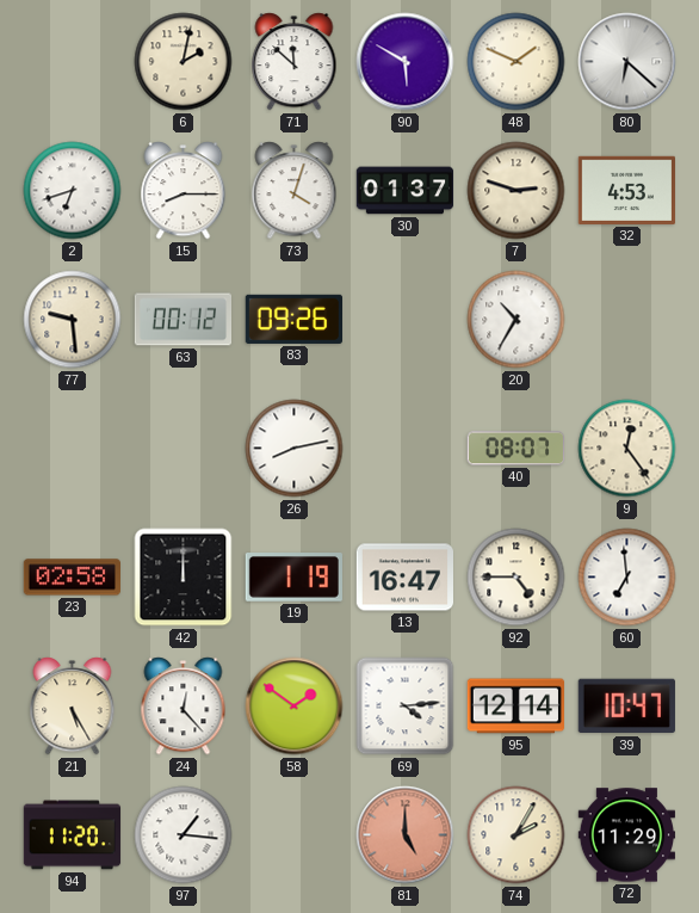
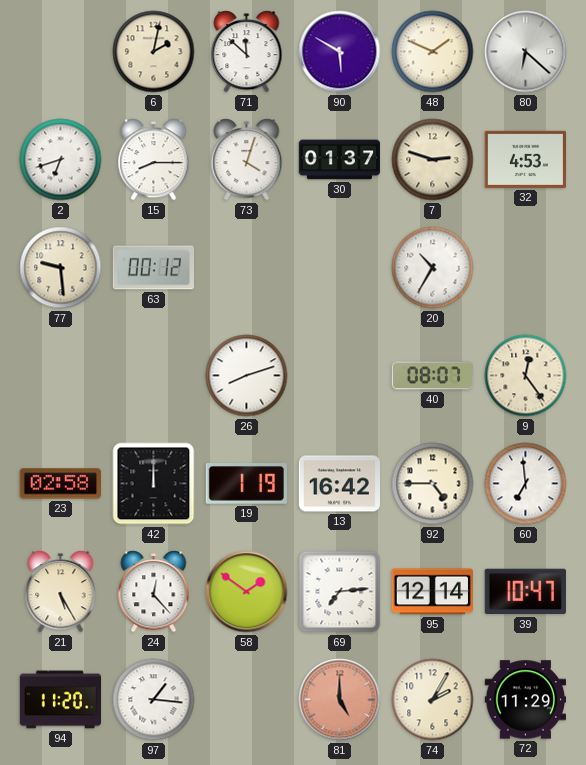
83: 09:26 -> none (293, 319)
26: 8:13 -> 8:12 (247, 376)
13: 16:47 -> 16:42 (339, 484)
69: 4:14 -> 7:14 (340, 592)
